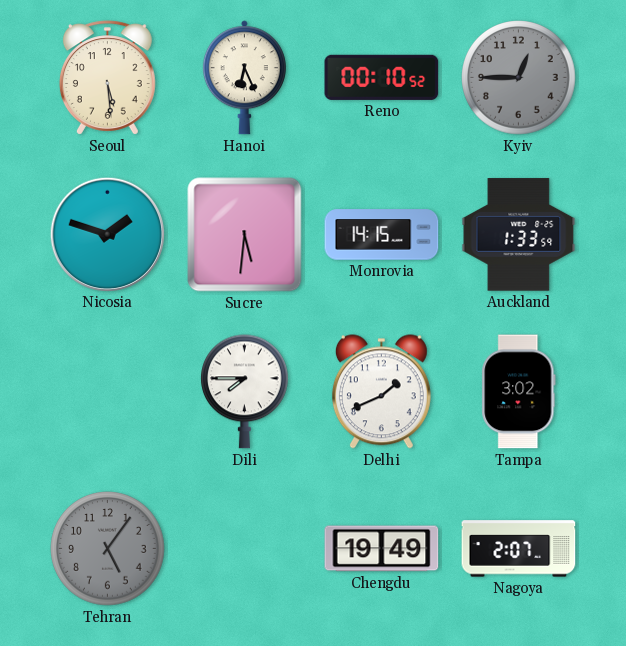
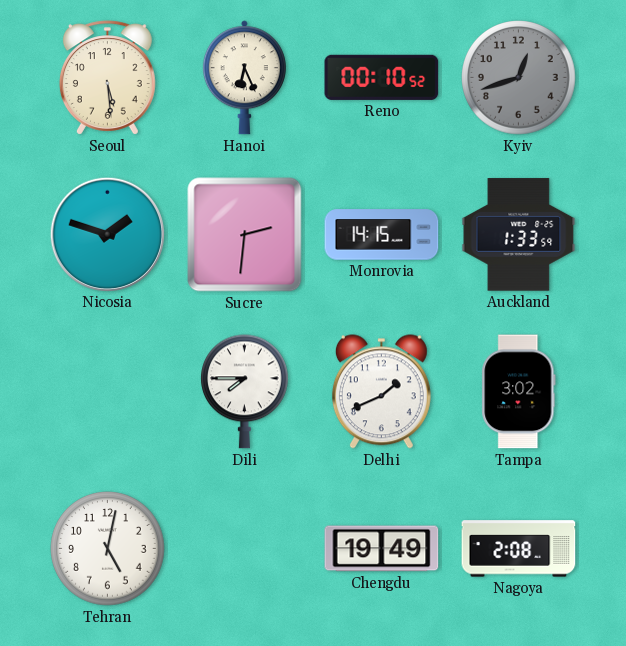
Kyiv: 12:45 -> 12:42 (519, 78)
Sucre: 5:31 -> 2:31 (245, 235)
Tehran: 5:06 -> 5:02 (108, 549)
Tehran dial: grey -> white (108, 549)
Nagoya: 2:07 -> 2:08 (519, 549)
